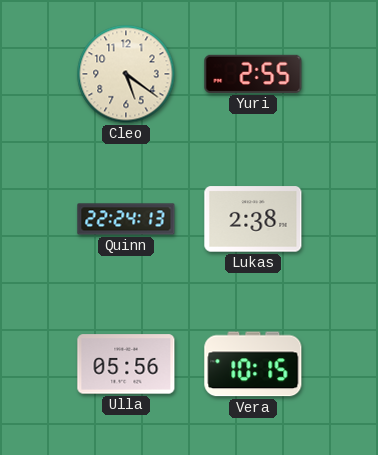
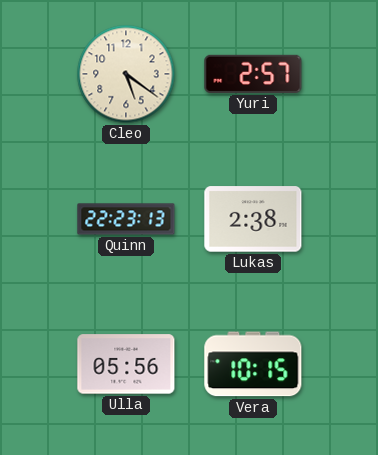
Yuri: 2:55 -> 2:57 (253, 74)
Quinn: 22:24 -> 22:23 (126, 219)
